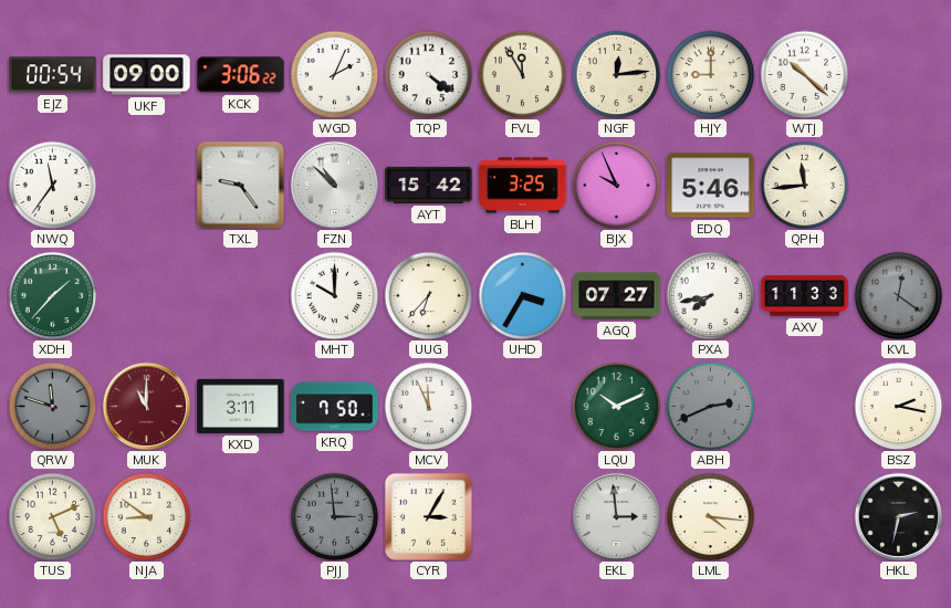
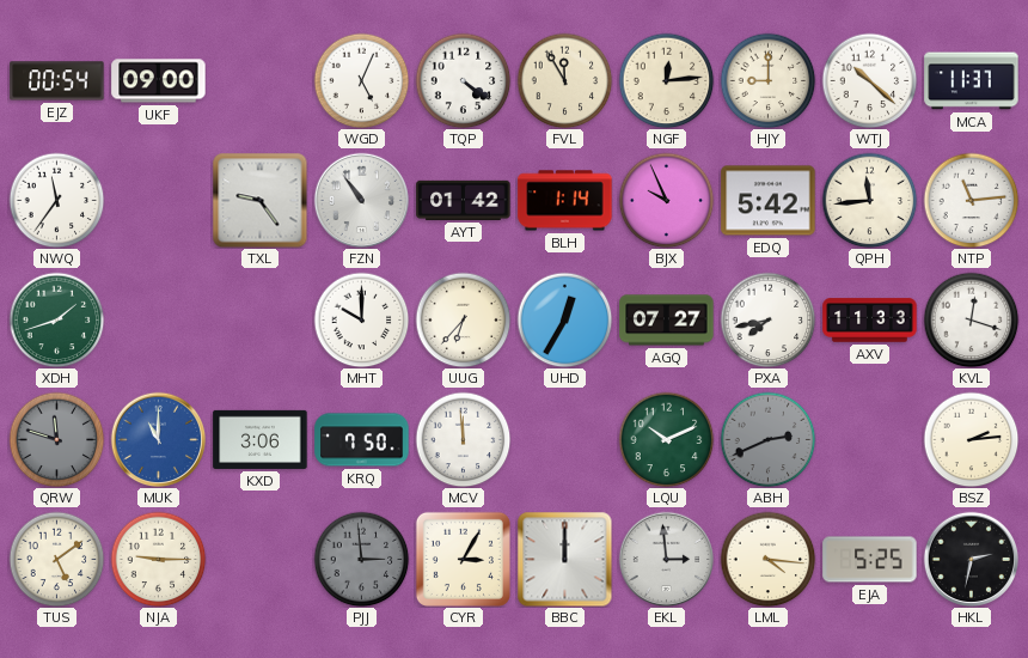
KCK: 3:06 -> none (241, 75)
WGD: 2:04 -> 5:04 (361, 80)
MCA: none -> 11:37 (972, 81)
FZN: 10:52 -> 10:54 (361, 200)
AYT: 15:42 -> 01:42 (464, 200)
BLH: 3:25 -> 1:14 (565, 201)
EDQ: 5:46 -> 5:42 (769, 201)
NTP: none -> 11:14 (971, 200)
XDH: 1:37 -> 1:42 (56, 319)
UHD: 3:35 -> 12:35 (564, 319)
KVL: 12:21 -> 12:18 (971, 319)
KVL dial: grey -> white (971, 319)
MUK dial: burgundy -> blue (158, 439)
KXD: 3:11 -> 3:06 (261, 439)
MCV: 11:56 -> 11:59 (463, 439)
BSZ: 2:17 -> 2:14 (971, 439)
TUS: 5:11 -> 5:09 (56, 559)
NJA: 8:51 -> 9:15 (158, 559)
BBC: none -> 12:00 (564, 559)
EJA: none -> 5:25 (870, 560)
